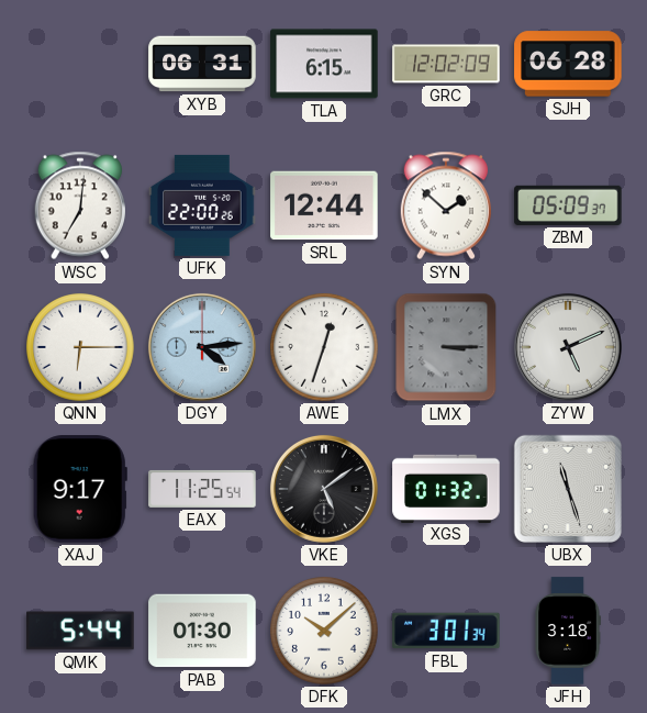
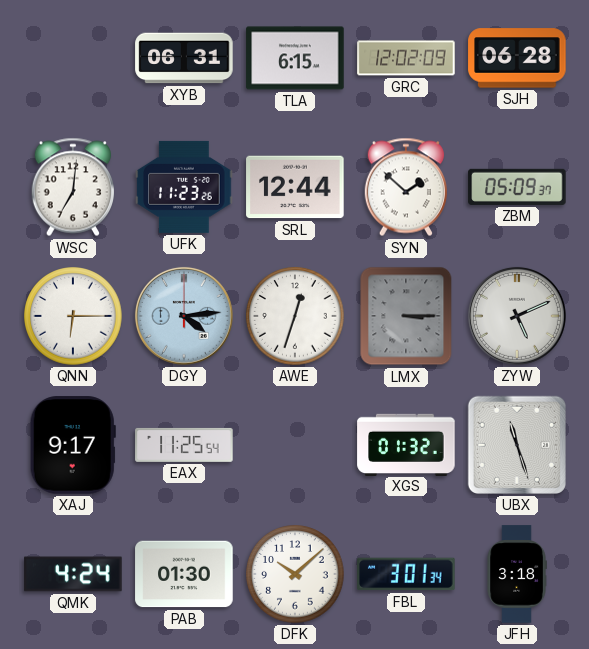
UFK: 22:00 -> 11:23 (184, 187)
VKE: 5:09 -> none (324, 489)
QMK: 5:44 -> 4:24 (73, 574)
